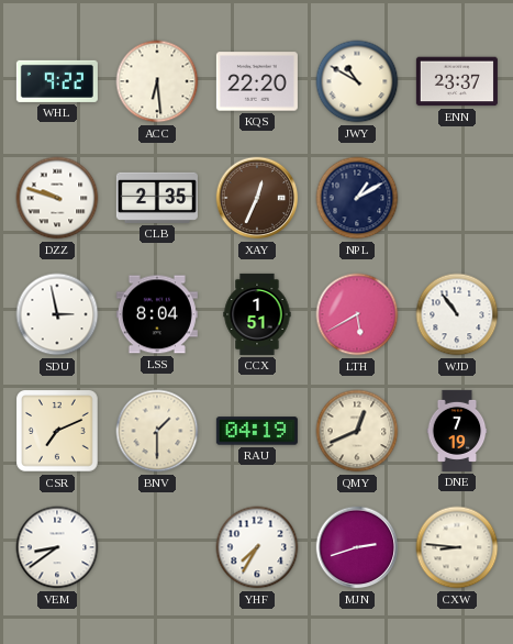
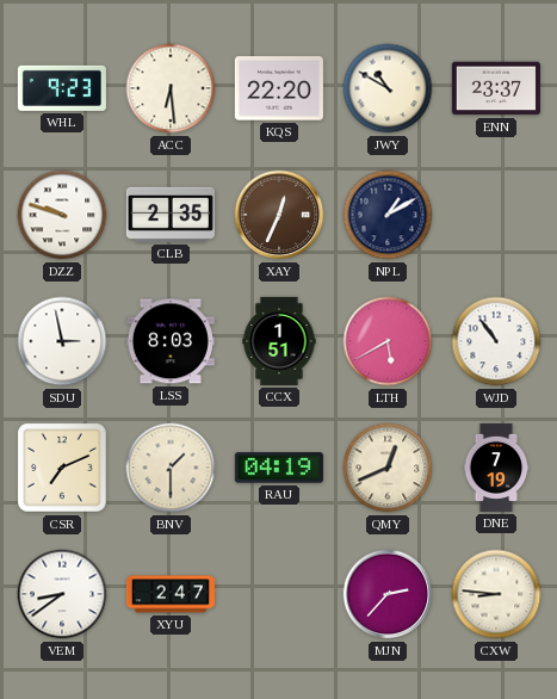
WHL: 9:22 -> 9:23 (62, 88)
LSS: 8:04 -> 8:03 (171, 341)
XYU: none -> 2:47 (171, 594)
YHF: 7:35 -> none (257, 547)
MJN: 2:42 -> 2:37 (388, 594)
